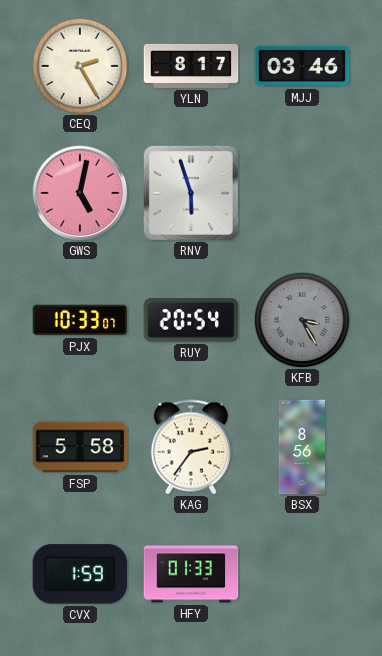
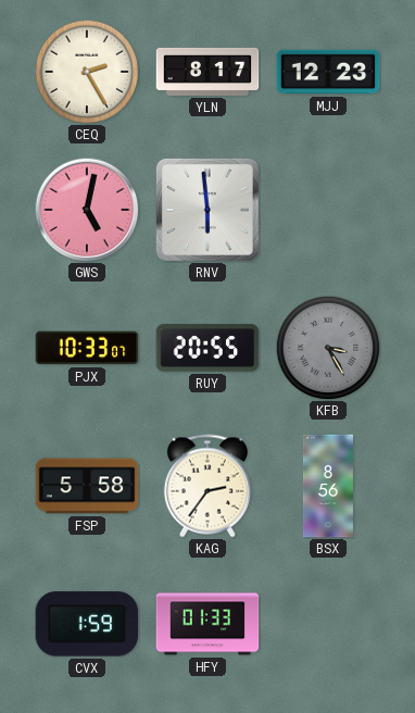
MJJ: 03:46 -> 12:23 (328, 72)
RNV: 5:57 -> 5:59 (207, 210)
RUY: 20:54 -> 20:55 (207, 348)
